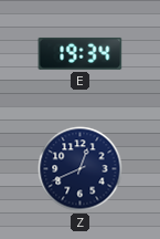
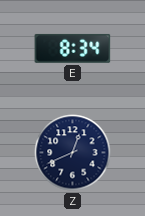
E: 19:34 -> 8:34 (73, 48)
